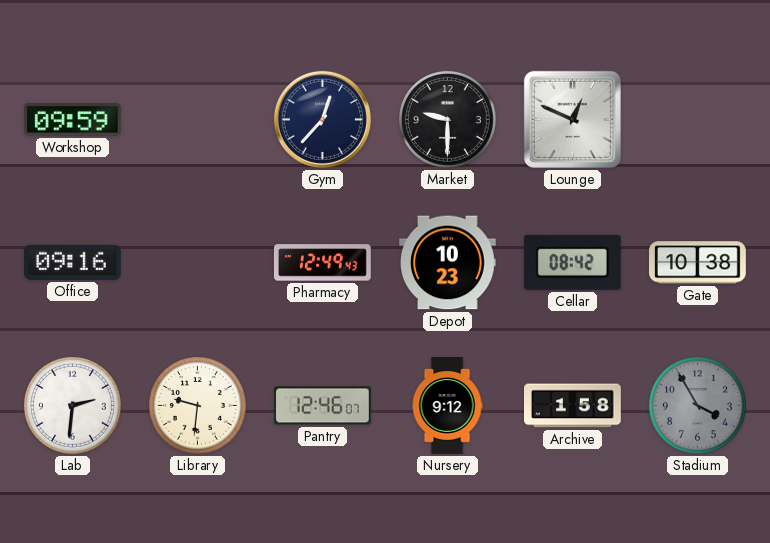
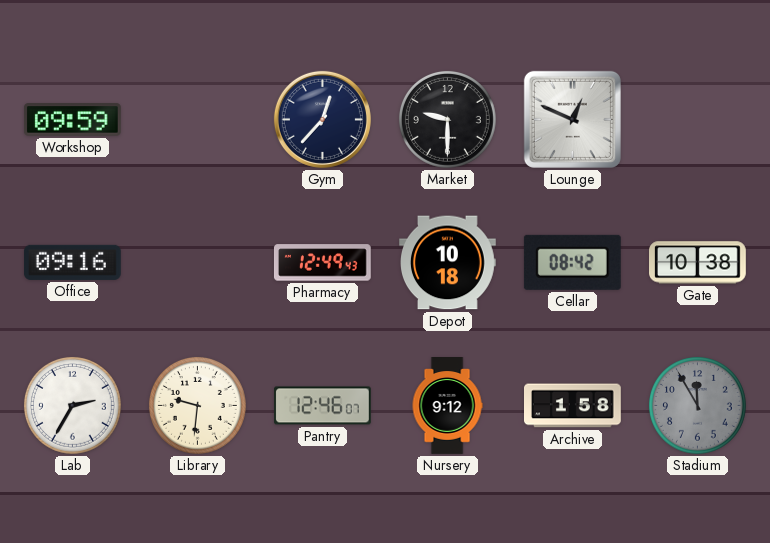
Depot: 10:23 -> 10:18 (448, 263)
Lab: 2:31 -> 2:35 (72, 405)
Stadium: 3:55 -> 11:55 (697, 405)
